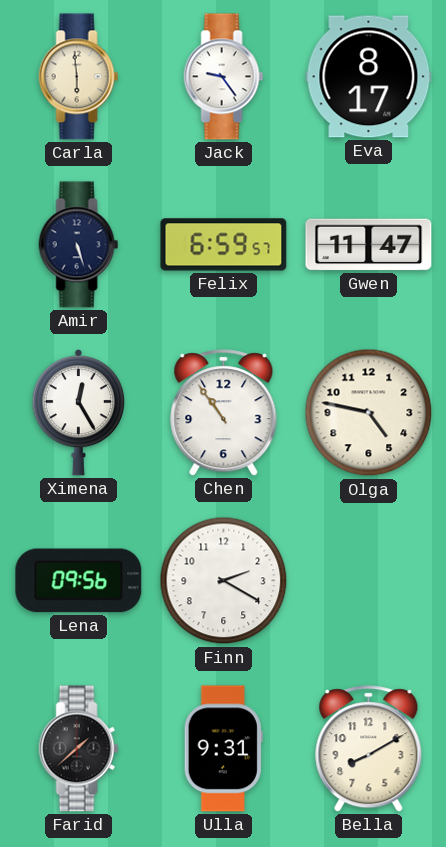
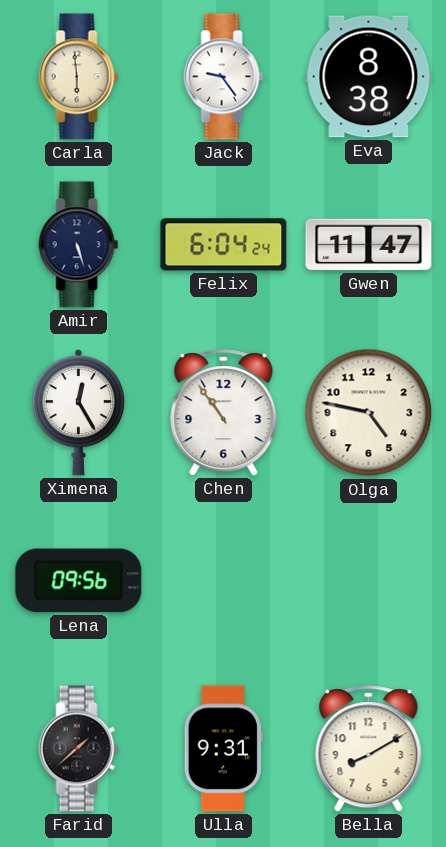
Eva: 8:17 -> 8:38 (369, 77)
Felix: 6:59 -> 6:04 (224, 245)
Finn: 2:20 -> none (224, 581)
